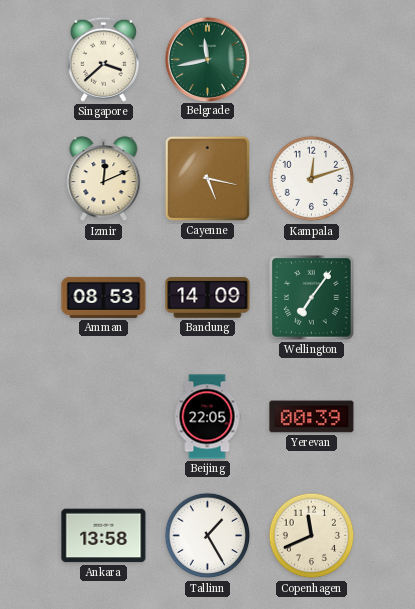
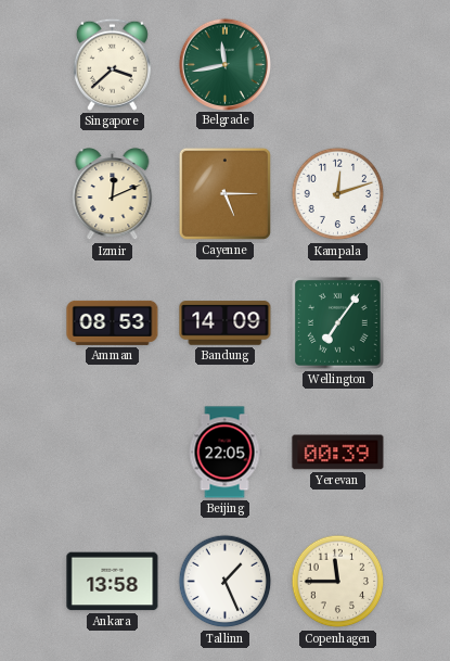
Cayenne: 5:17 -> 5:15 (224, 193)
Tallinn: 1:25 -> 1:26 (226, 582)
Copenhagen: 11:41 -> 11:45 (338, 582)
